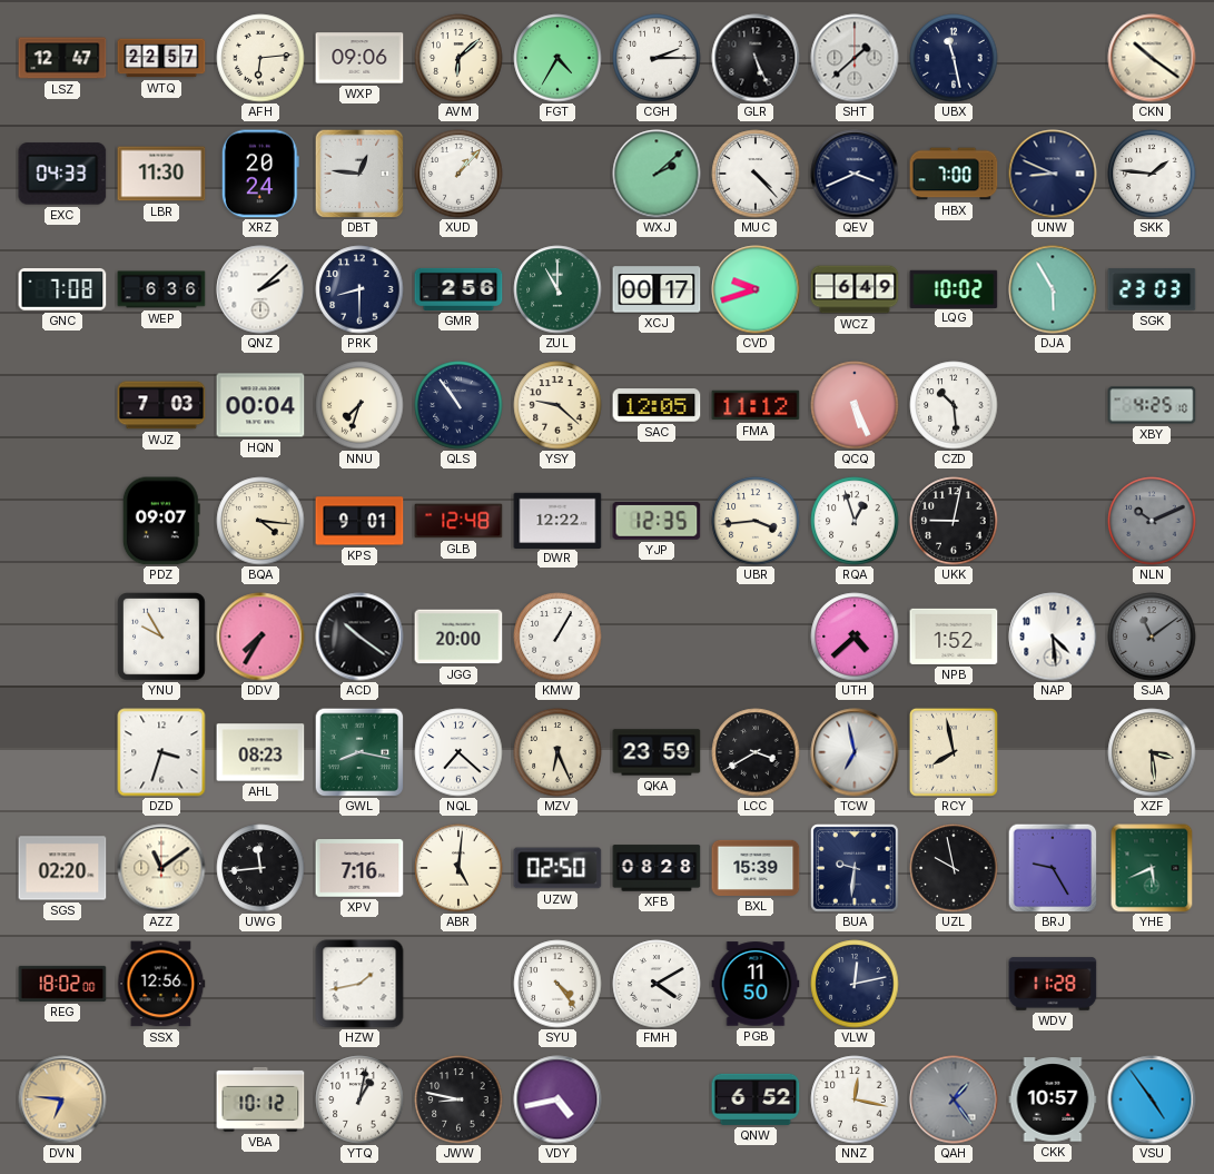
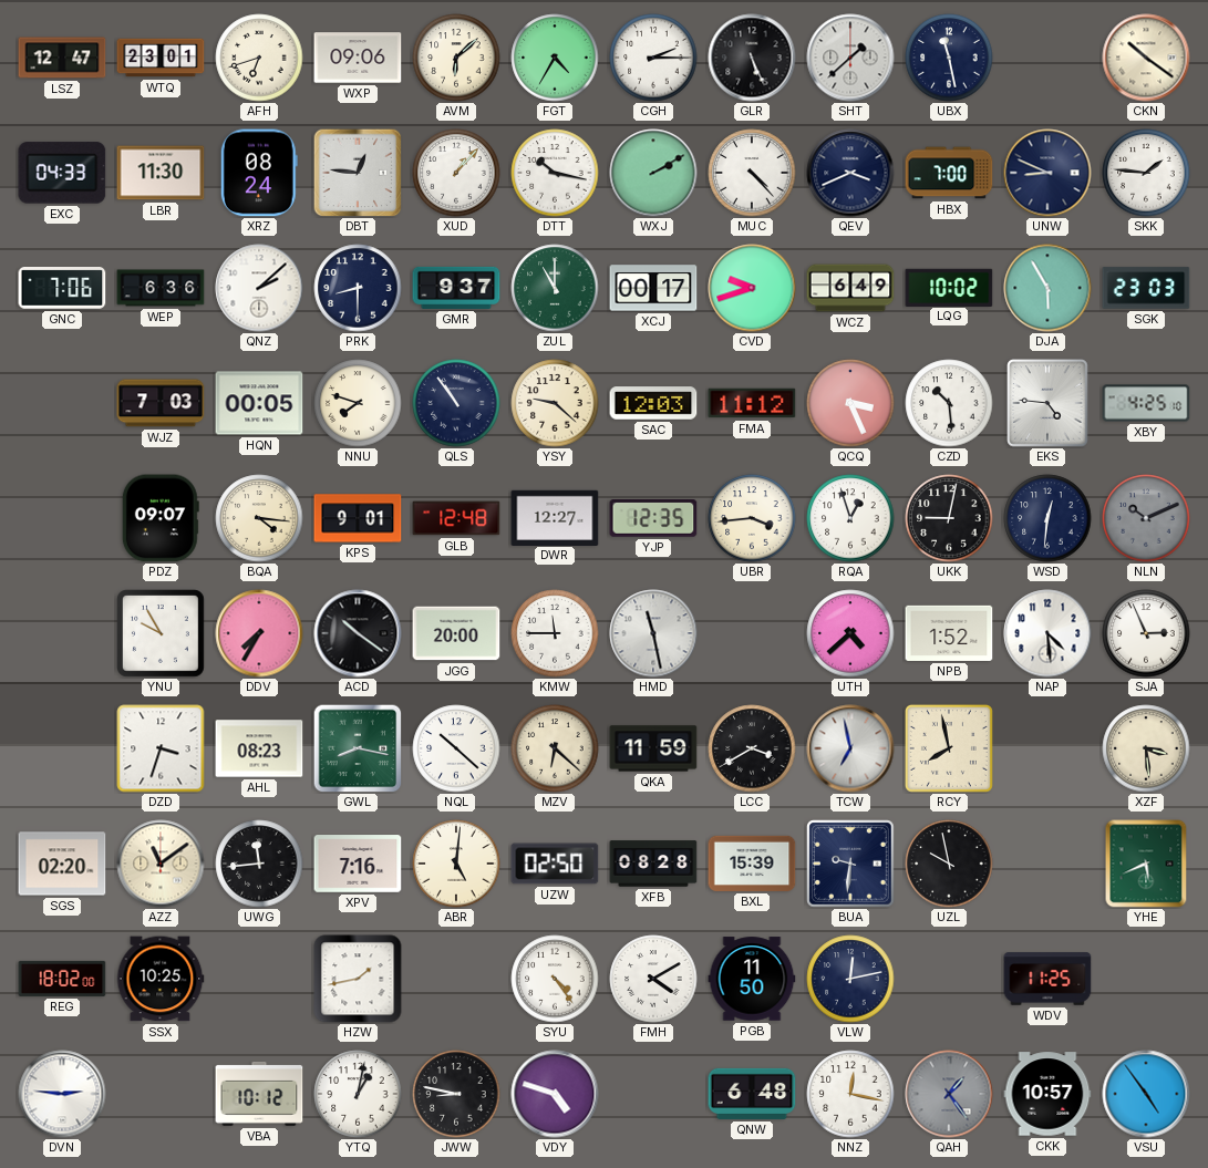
WTQ: 22:57 -> 23:01 (161, 58)
AFH: 6:14 -> 6:42 (259, 58)
XRZ: 20:24 -> 08:24 (259, 173)
DTT: none -> 10:17 (555, 173)
WXJ: 2:08 -> 2:10 (653, 173)
GNC: 7:08 -> 7:06 (62, 288)
GMR: 2:56 -> 9:37 (456, 288)
HQN: 00:04 -> 00:05 (259, 403)
NNU: 7:33 -> 7:48 (358, 403)
SAC: 12:05 -> 12:03 (653, 403)
QCQ: 5:26 -> 3:26 (850, 403)
EKS: none -> 4:46 (1047, 403)
DWR: 12:22 -> 12:27 (555, 517)
WSD: none -> 12:31 (1047, 518)
KMW: 1:05 -> 11:45 (555, 633)
HMD: none -> 11:28 (653, 633)
SJA: 11:09 -> 2:56 (1146, 633)
SJA dial: grey -> white (1146, 633)
NQL: 7:22 -> 10:22 (456, 748)
MZV: 6:26 -> 6:22 (555, 748)
QKA: 23:59 -> 11:59 (653, 748)
BRJ: 9:25 -> none (1053, 868)
SSX: 12:56 -> 10:25 (161, 979)
WDV: 11:28 -> 11:25 (1047, 979)
DVN: 6:46 -> 2:46 (62, 1094)
DVN dial: champagne -> white (62, 1094)
VDY: 4:43 -> 4:48 (555, 1094)
QNW: 6:52 -> 6:48 (752, 1094)
